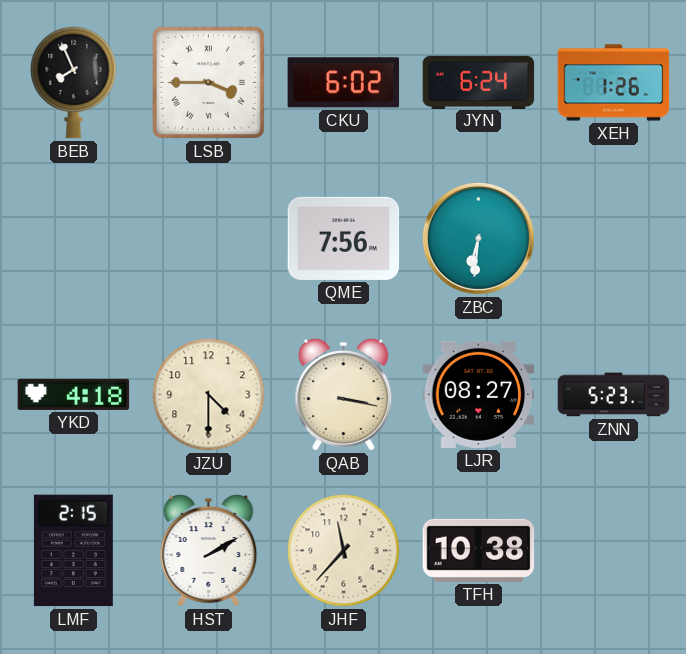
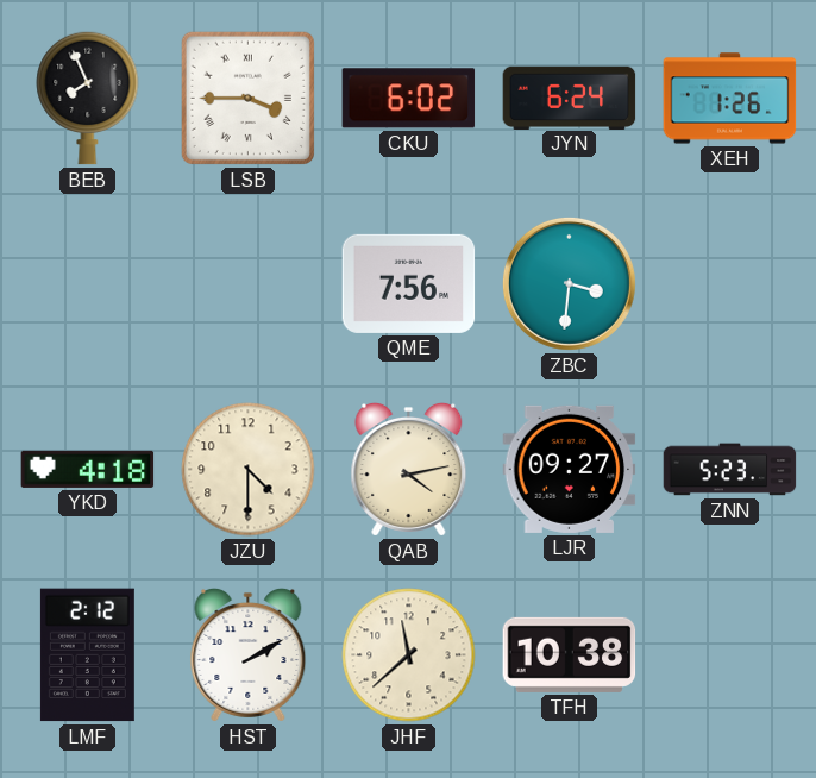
ZBC: 6:31 -> 3:31 (569, 283)
QAB: 3:17 -> 4:13 (409, 470)
LJR: 08:27 -> 09:27 (570, 469)
LMF: 2:15 -> 2:12 (87, 655)
JHF: 11:37 -> 11:38 (409, 655)
